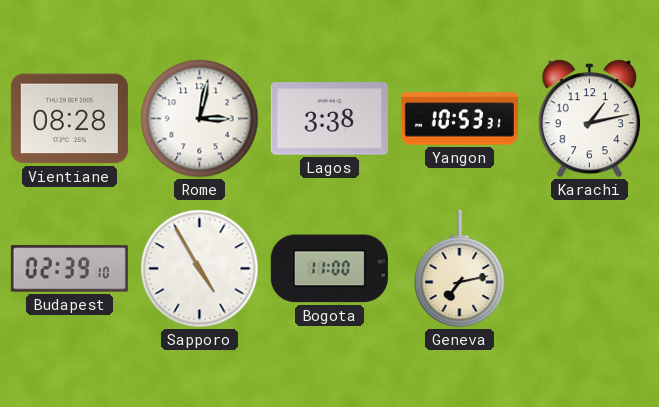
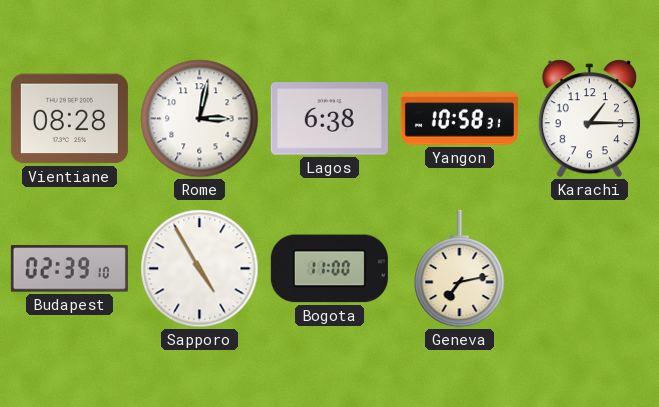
Lagos: 3:38 -> 6:38 (329, 119)
Yangon: 10:53 -> 10:58 (459, 119)
Karachi: 1:13 -> 1:15 (589, 119)
